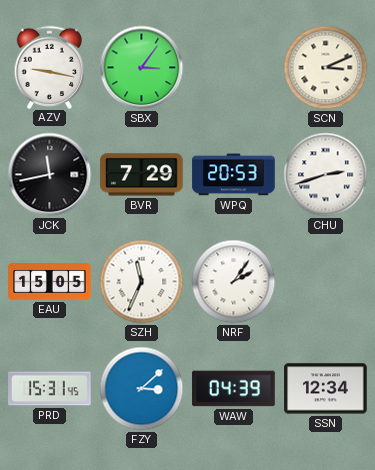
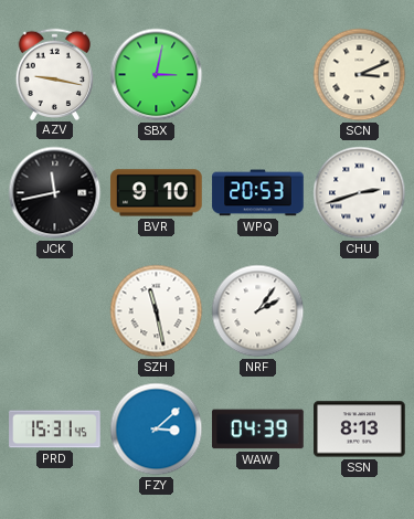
SBX: 3:06 -> 3:02 (157, 75)
BVR: 7:29 -> 9:10 (157, 193)
EAU: 15:05 -> none (50, 282)
SZH: 11:34 -> 11:28 (157, 311)
SSN: 12:34 -> 8:13 (360, 430)
